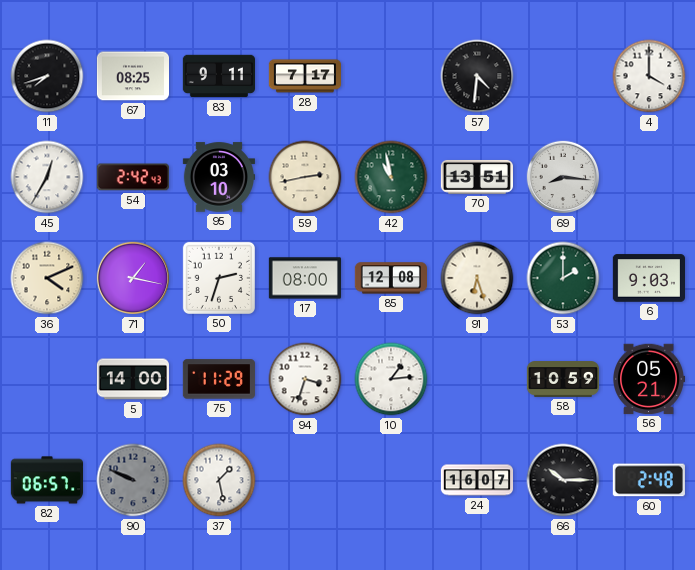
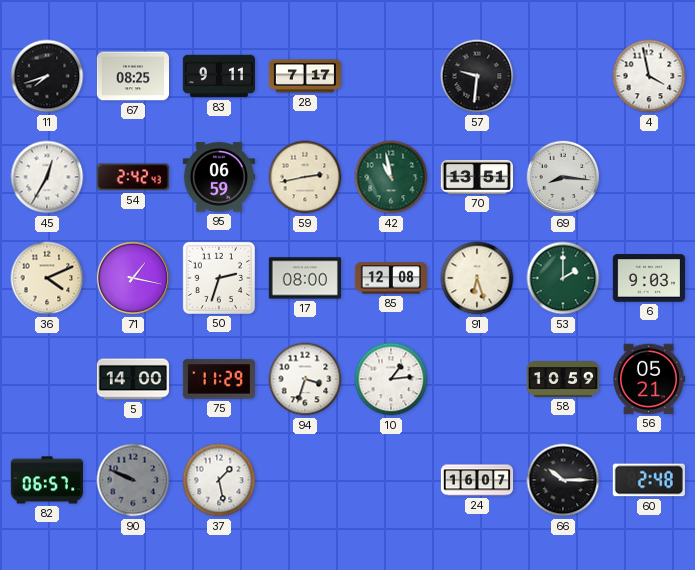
57: 4:31 -> 9:31 (477, 76)
4: 4:00 -> 3:58 (649, 76)
95: 03:10 -> 06:59 (218, 177)
